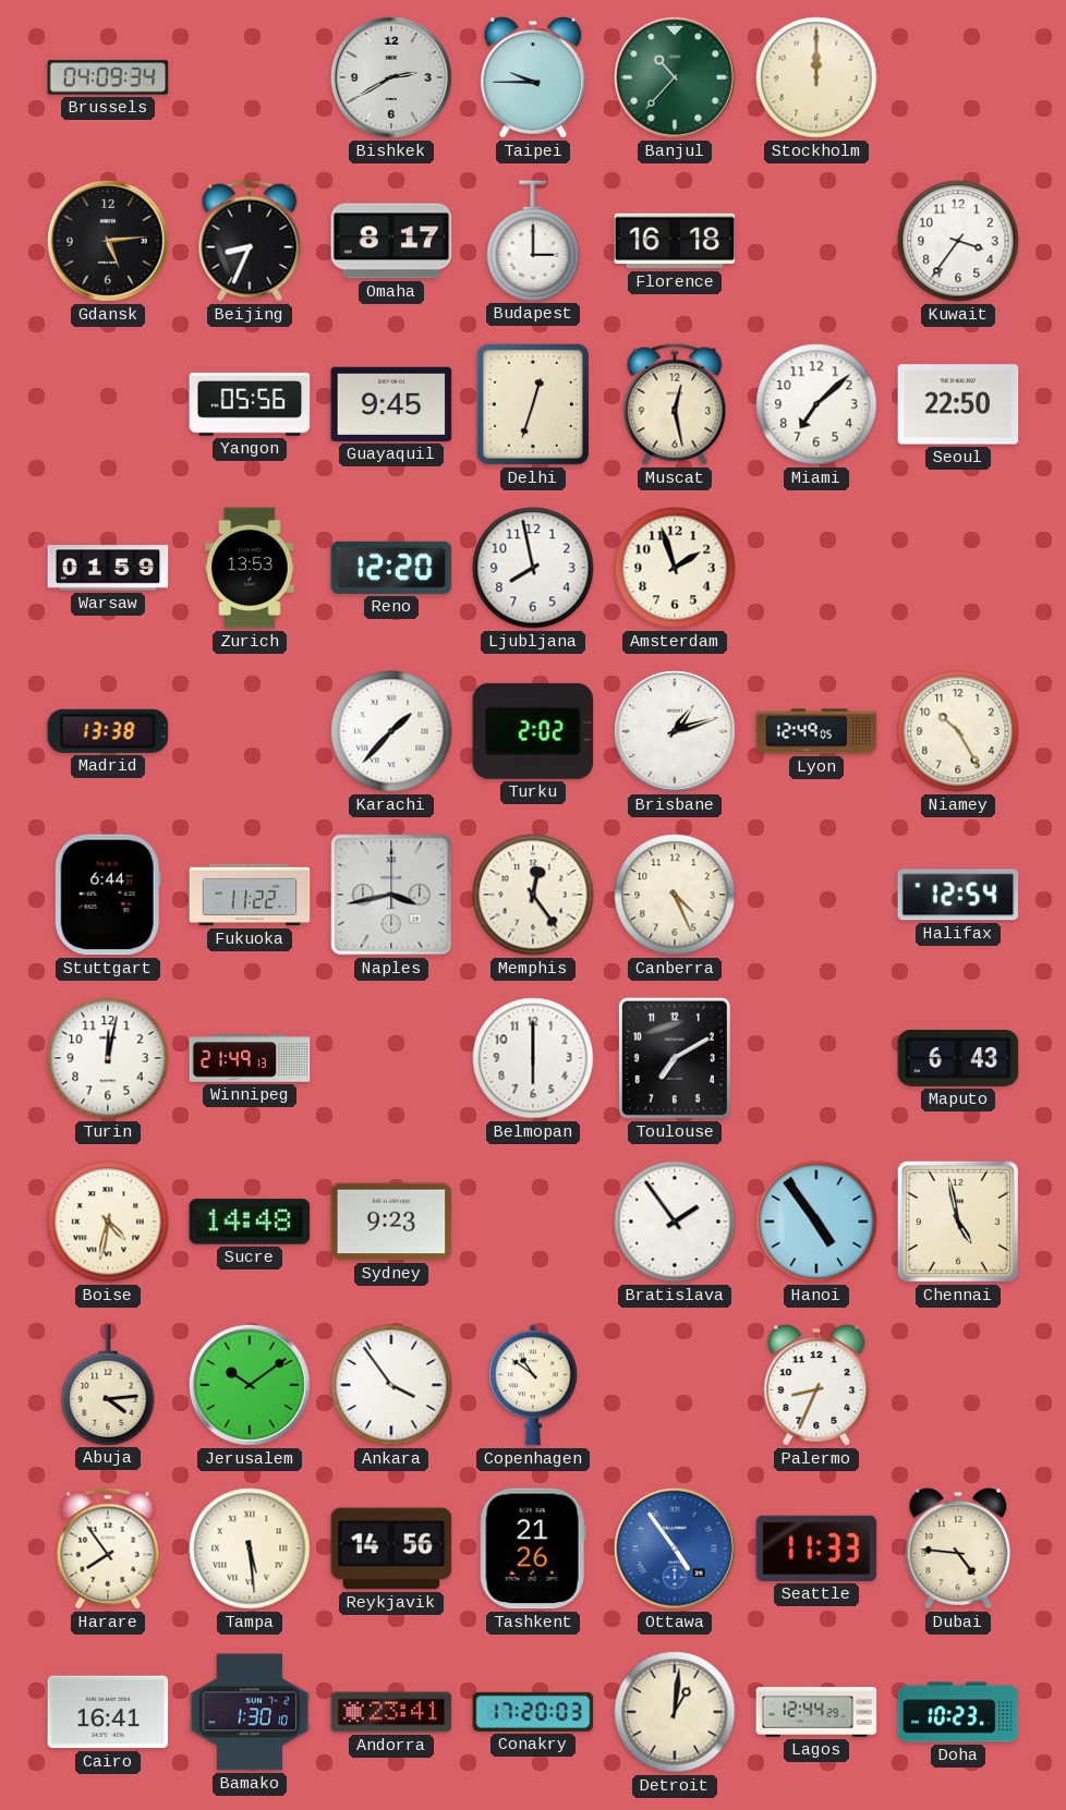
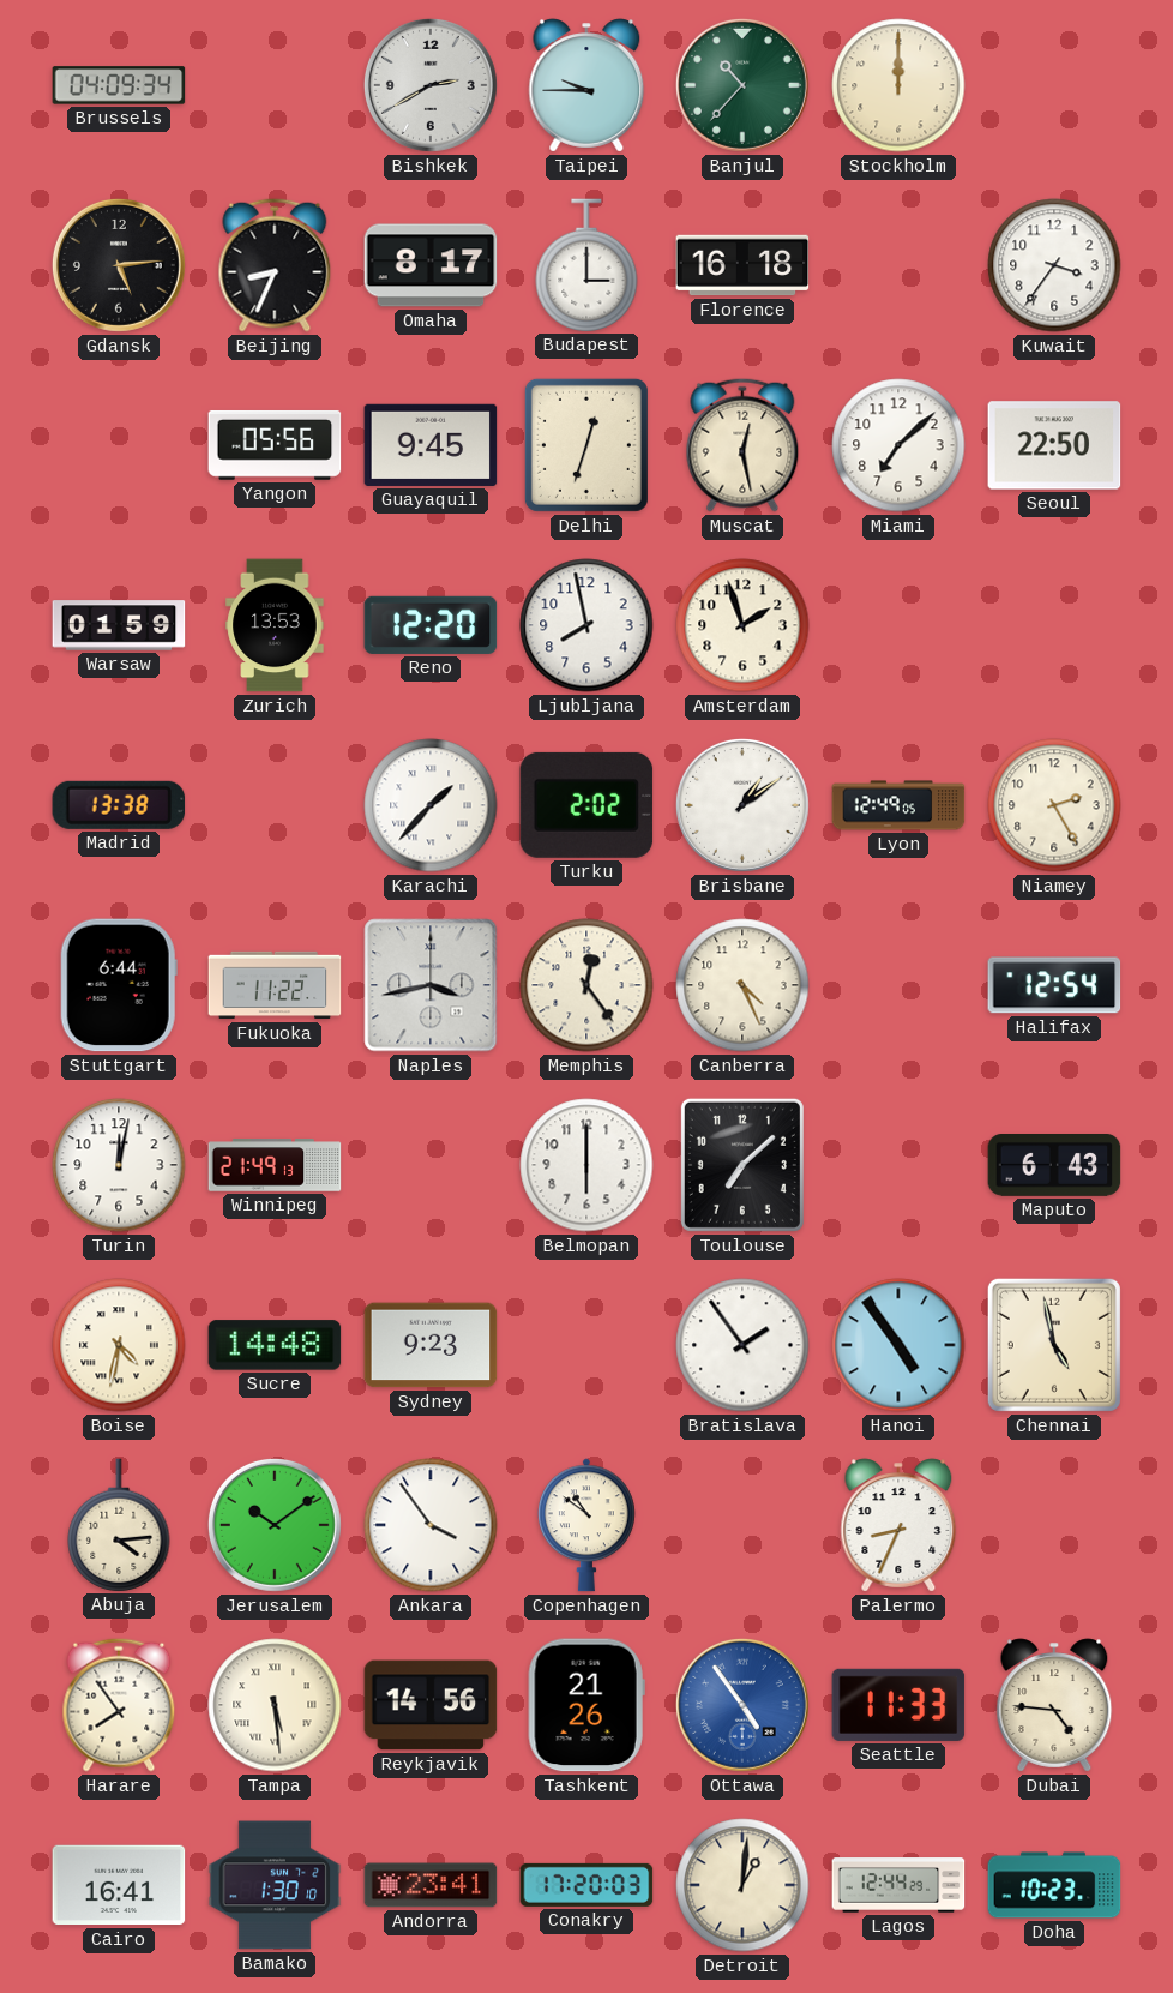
Brisbane: 1:12 -> 1:09 (742, 805)
Niamey: 10:25 -> 2:25 (1054, 805)
Toulouse: 7:10 -> 7:08 (742, 1165)
